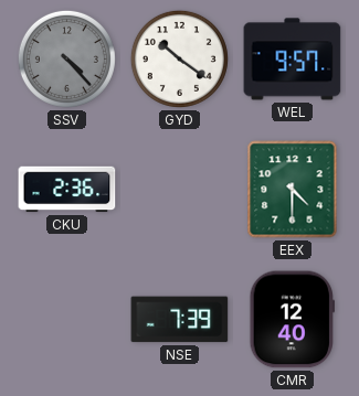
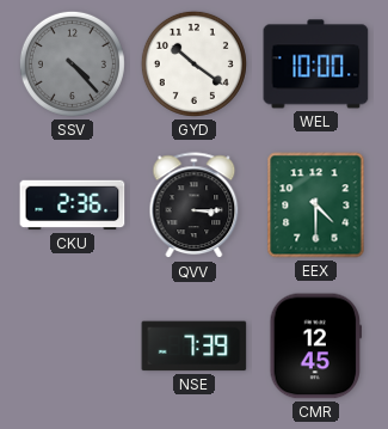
WEL: 9:57 -> 10:00 (316, 65)
QVV: none -> 3:15 (195, 206)
CMR: 12:40 -> 12:45 (315, 347)
